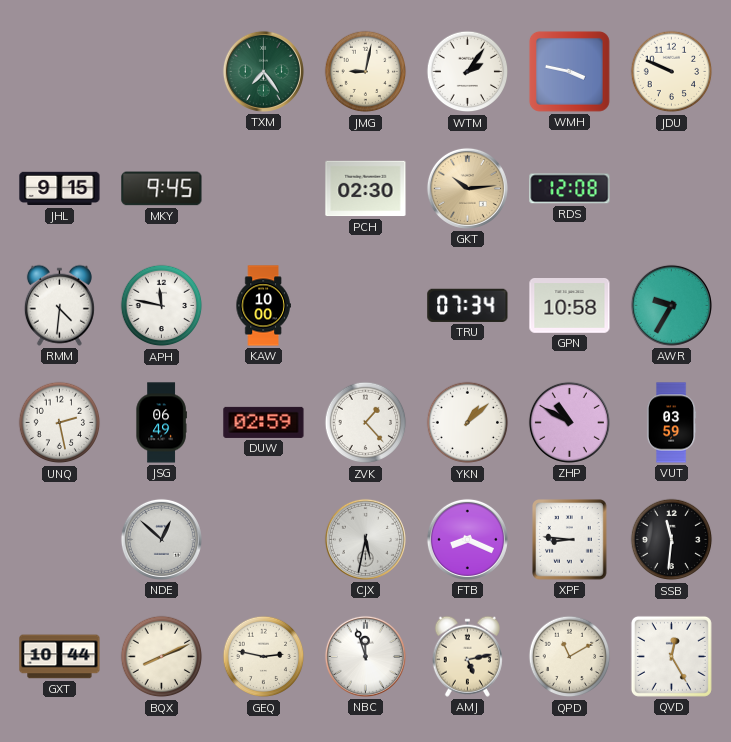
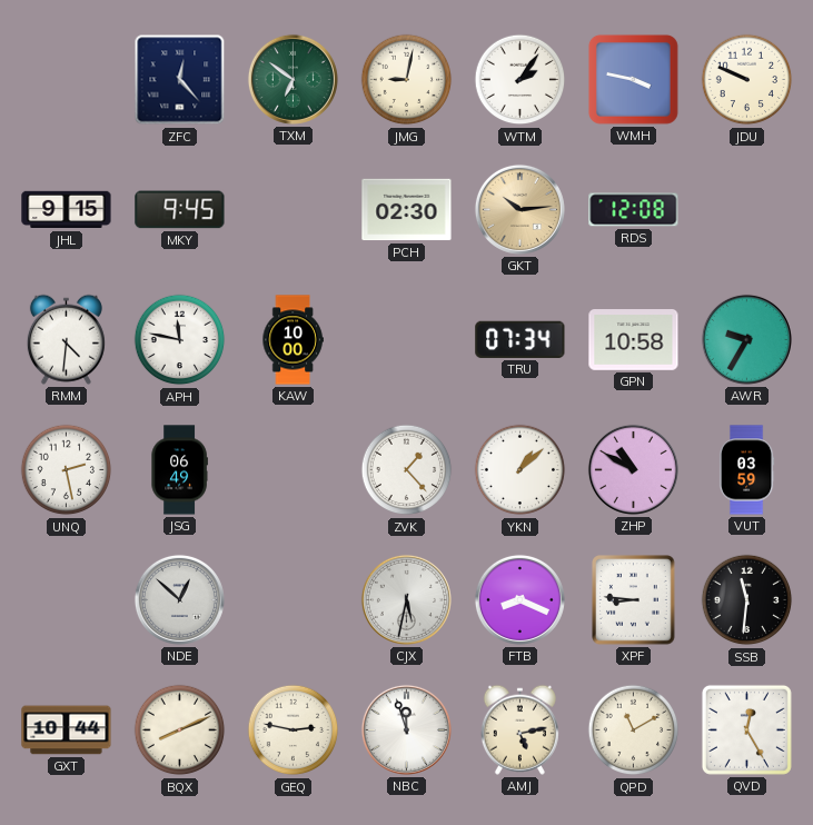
ZFC: none -> 12:23 (180, 80)
TXM: 7:24 -> 6:51 (293, 79)
DUW: 02:59 -> none (264, 422)
